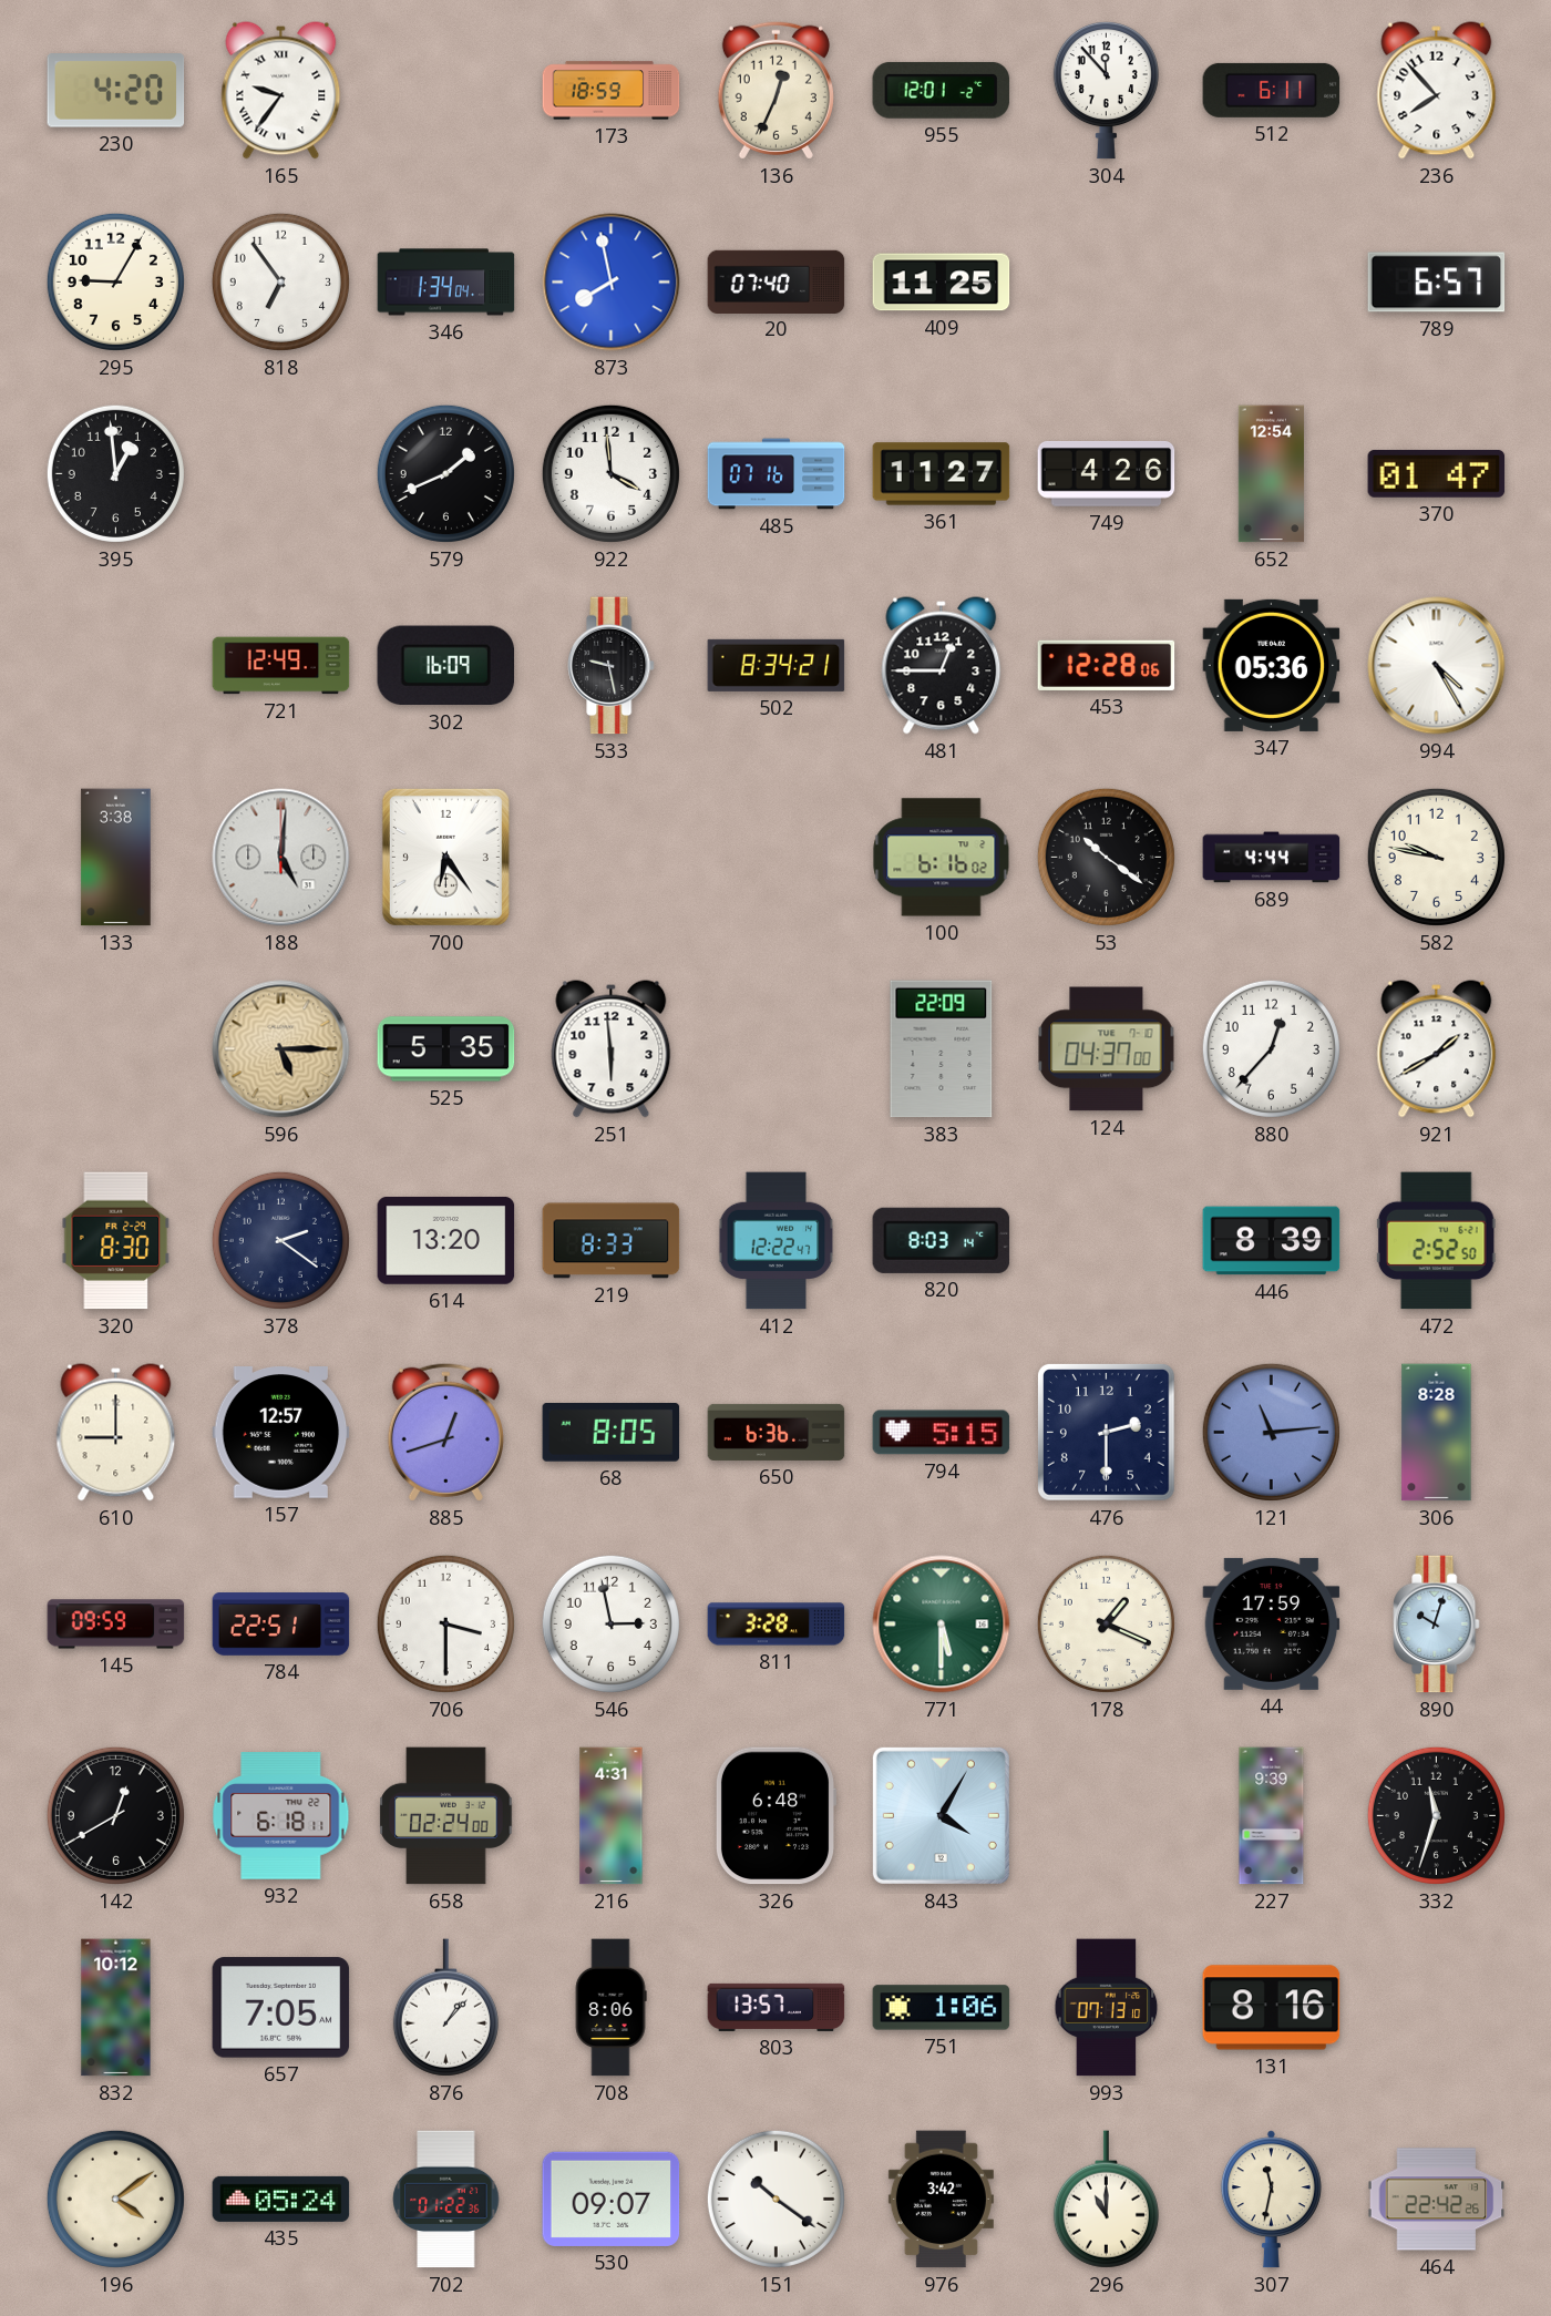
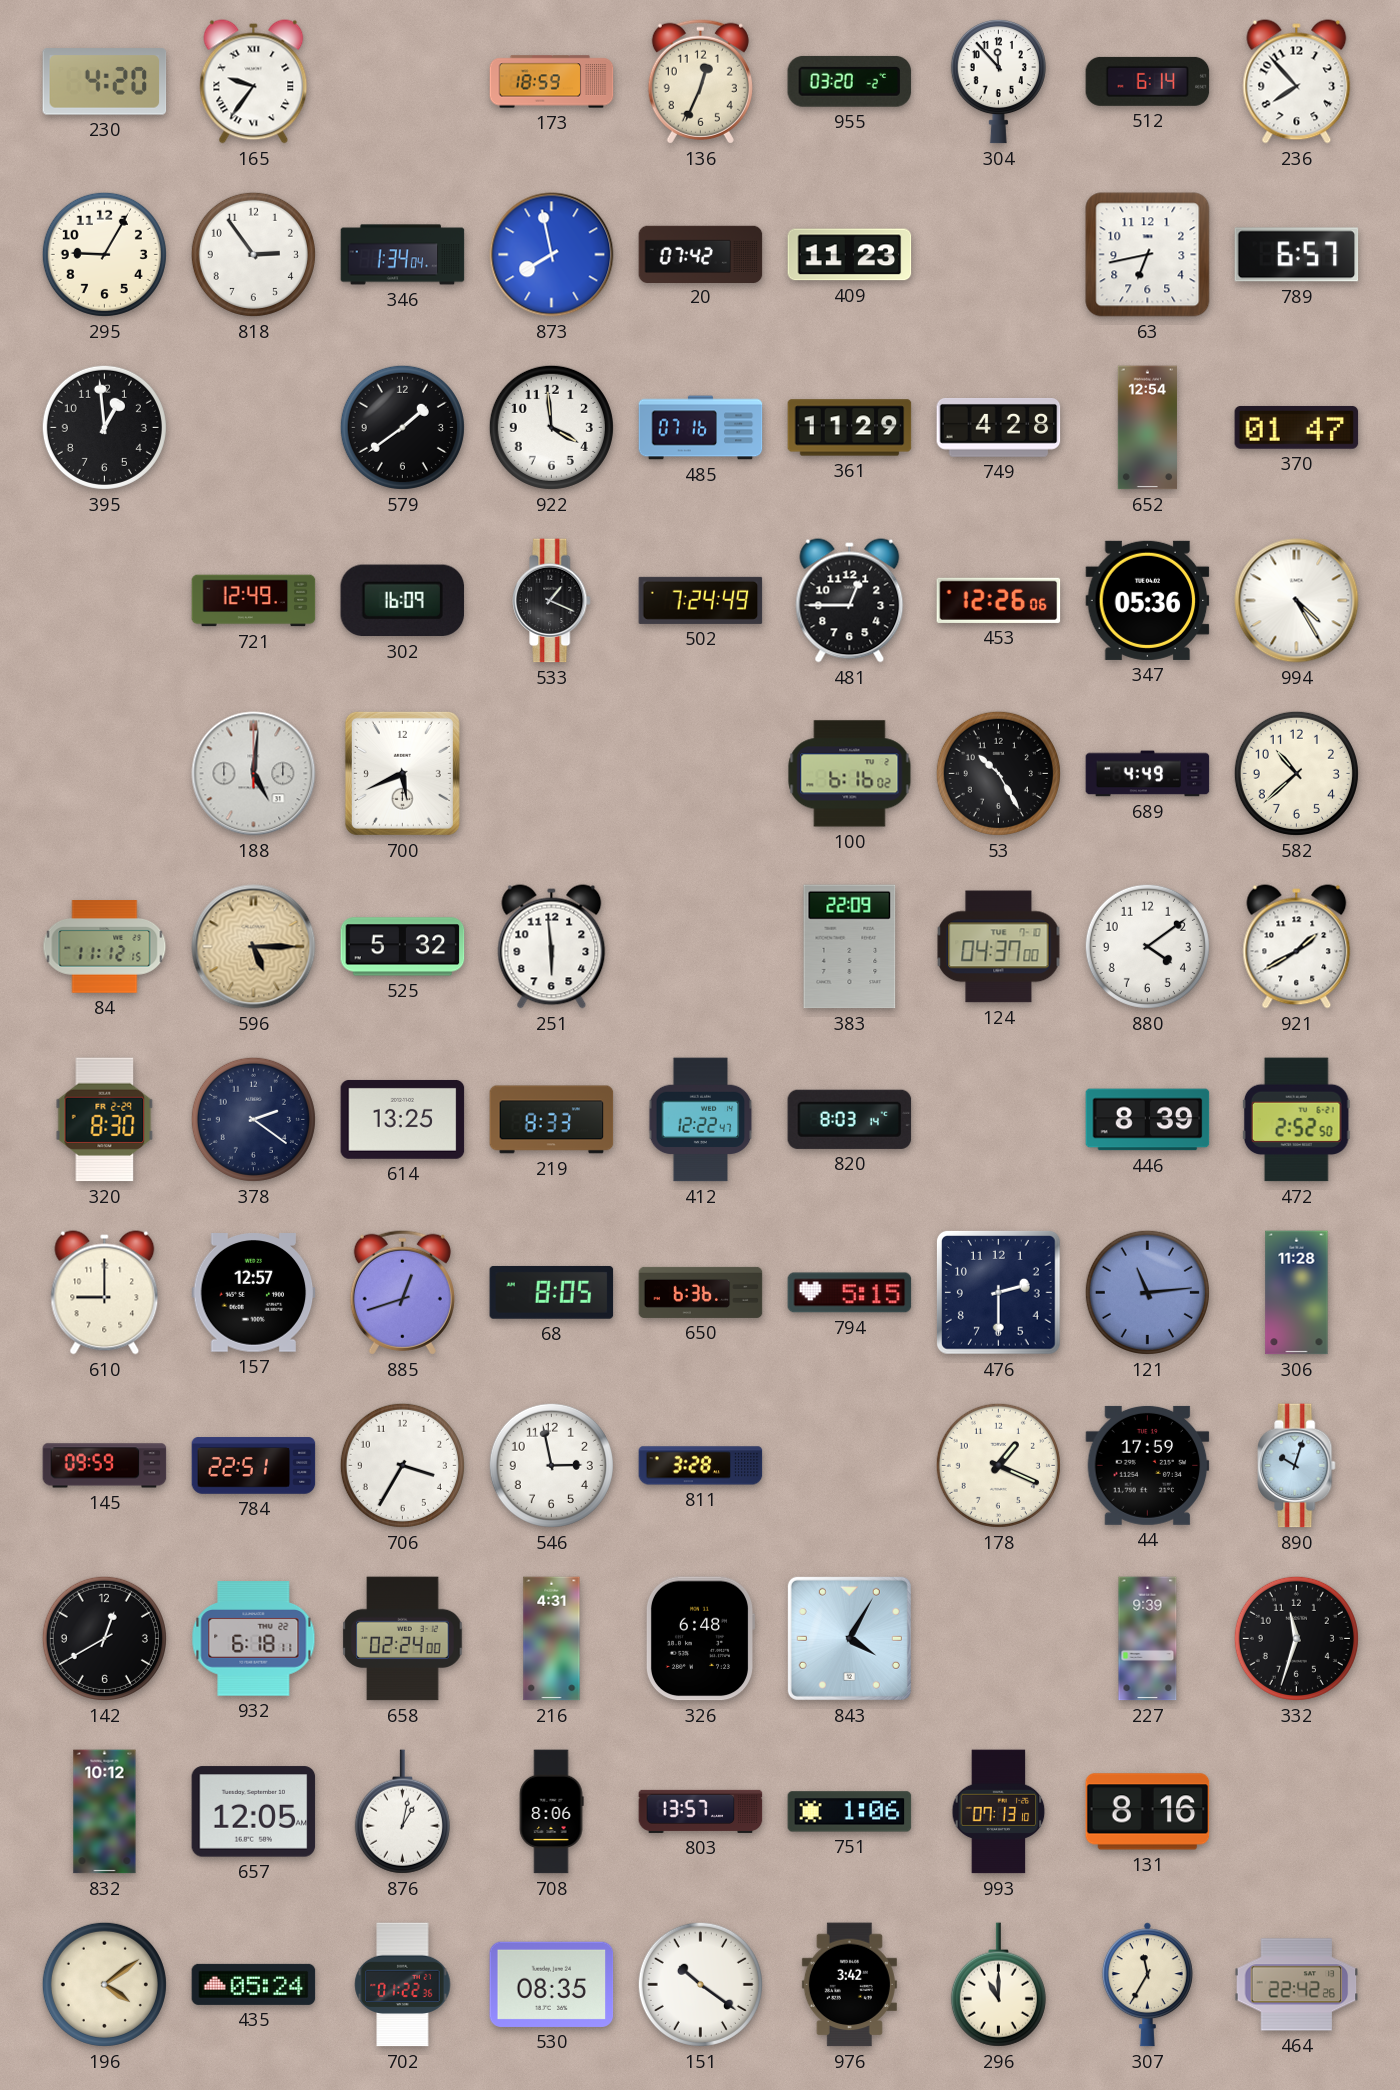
955: 12:01 -> 03:20 (850, 81)
512: 6:11 -> 6:14 (1148, 81)
818: 6:54 -> 2:54 (253, 254)
20: 07:40 -> 07:42 (701, 254)
409: 11:25 -> 11:23 (850, 255)
63: none -> 6:43 (1148, 255)
579: 1:41 -> 1:39 (402, 427)
361: 11:27 -> 11:29 (850, 428)
749: 4:26 -> 4:28 (999, 428)
533: 9:28 -> 1:19 (552, 601)
502: 8:34 -> 7:24 (701, 600)
453: 12:28 -> 12:26 (999, 600)
133: 3:38 -> none (116, 858)
700: 6:24 -> 5:41 (402, 773)
53: 10:21 -> 10:25 (998, 773)
689: 4:44 -> 4:49 (1148, 774)
582: 9:47 -> 10:38 (1296, 773)
84: none -> 11:12 (105, 947)
525: 5:35 -> 5:32 (403, 947)
880: 12:37 -> 4:09 (1147, 946)
614: 13:20 -> 13:25 (403, 1119)
306: 8:28 -> 11:28 (1297, 1293)
706: 3:30 -> 3:35 (402, 1465)
771: 5:30 -> none (942, 1625)
657: 7:05 -> 12:05 (254, 1812)
876: 1:07 -> 1:02 (402, 1812)
530: 09:07 -> 08:35 (552, 1984)
307: 11:32 -> 11:35 (1147, 1985)
